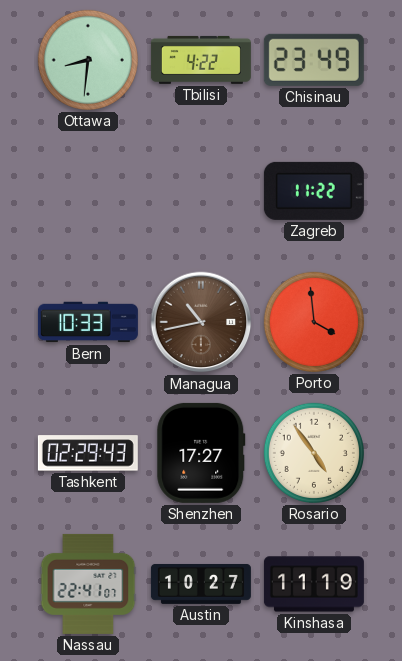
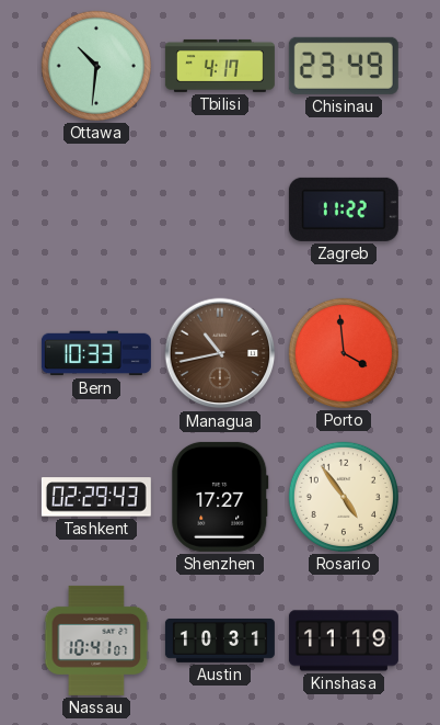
Ottawa: 8:31 -> 10:31 (96, 66)
Tbilisi: 4:22 -> 4:17 (220, 66)
Nassau: 22:41 -> 10:41 (96, 641)
Austin: 10:27 -> 10:31 (220, 641)
